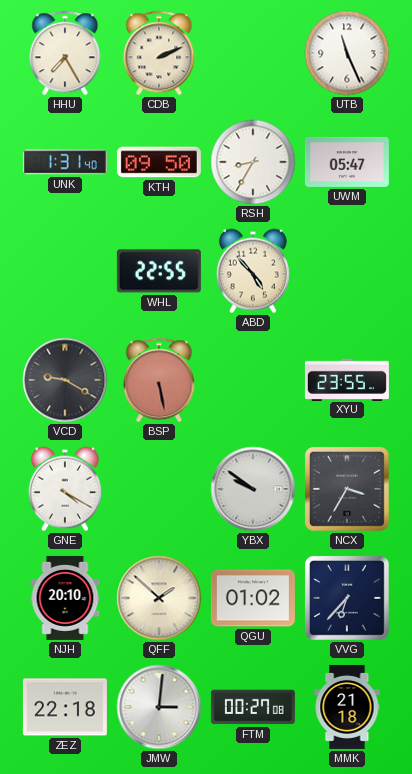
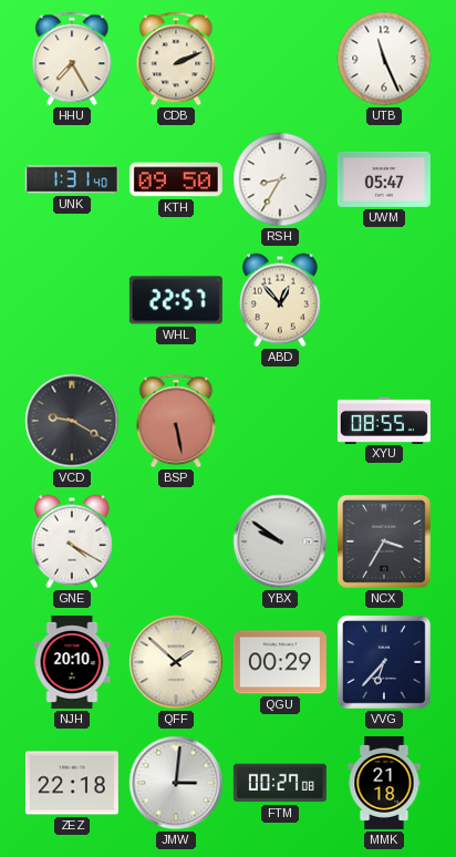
WHL: 22:55 -> 22:57 (176, 300)
ABD: 4:53 -> 12:53 (280, 300)
XYU: 23:55 -> 08:55 (384, 420)
QGU: 01:02 -> 00:29 (280, 662)
